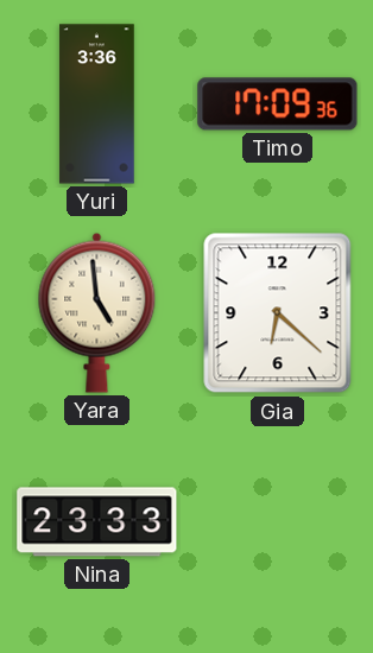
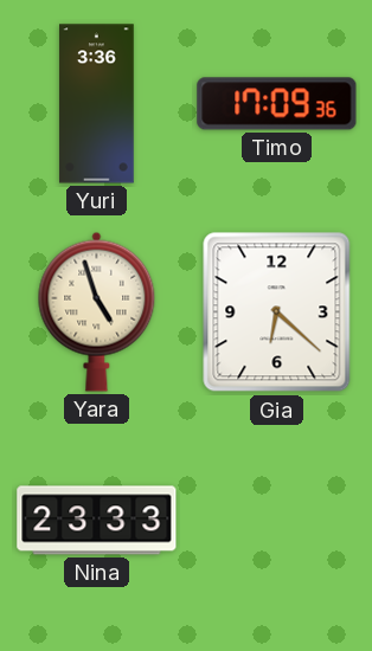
Yara: 4:59 -> 4:57 (97, 311)
